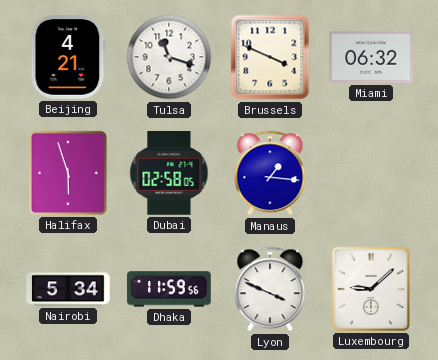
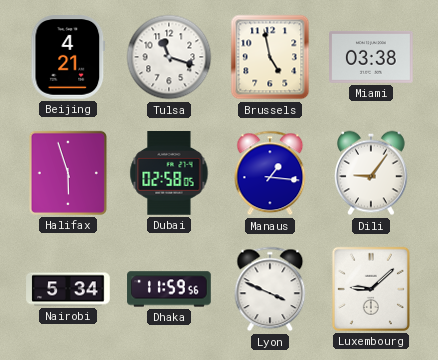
Brussels: 3:49 -> 4:58 (270, 57)
Miami: 06:32 -> 03:38 (371, 57)
Dili: none -> 9:06 (372, 173)
